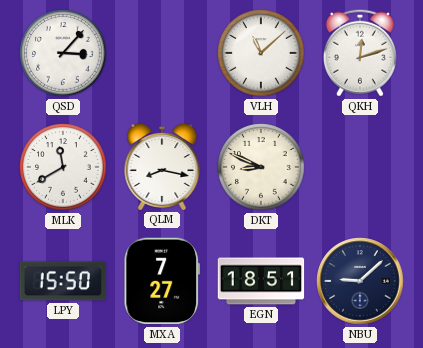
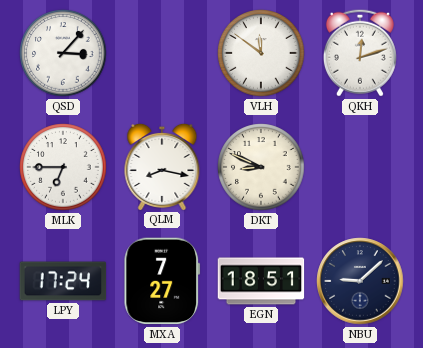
VLH: 11:08 -> 11:51 (261, 53)
MLK: 11:40 -> 6:45 (63, 167)
LPY: 15:50 -> 17:24 (63, 281)
